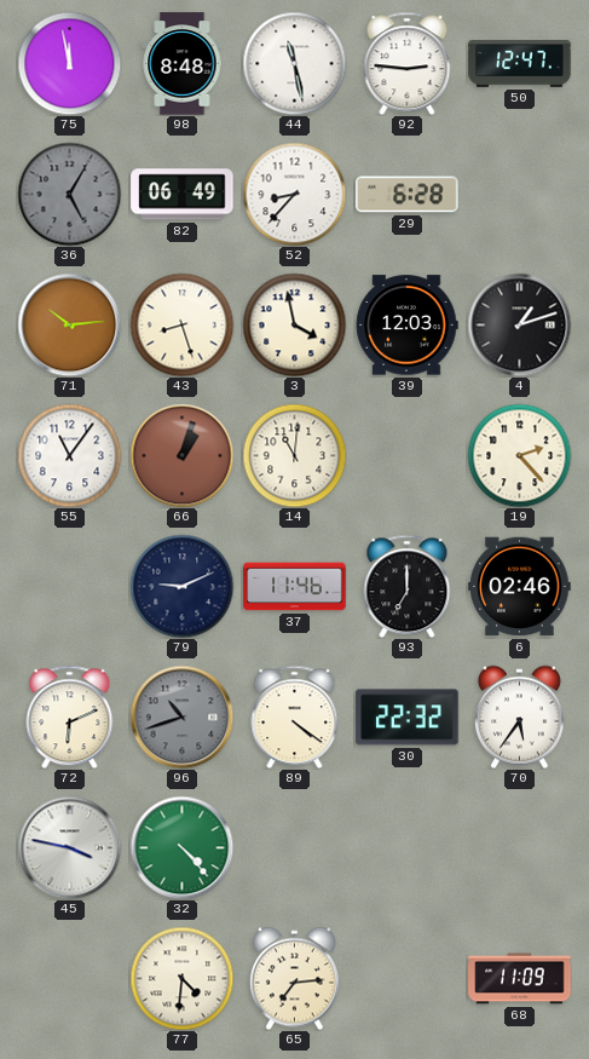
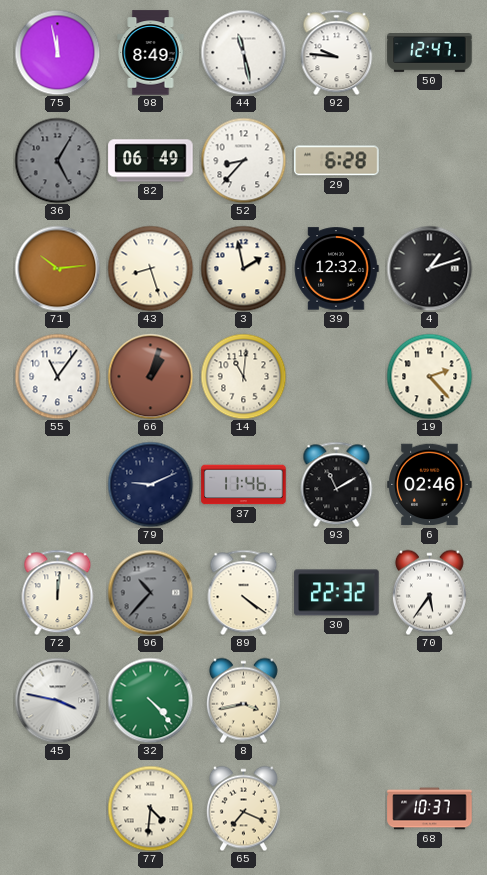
98: 8:48 -> 8:49 (151, 53)
92: 2:46 -> 9:46 (337, 52)
3: 3:58 -> 1:58 (243, 268)
39: 12:03 -> 12:32 (336, 269)
93: 7:00 -> 11:10 (337, 484)
72: 6:11 -> 12:01 (58, 592)
96: 10:42 -> 10:37 (150, 592)
8: none -> 3:43 (243, 700)
65: 7:14 -> 7:19 (243, 808)
68: 11:09 -> 10:37 (430, 809)
